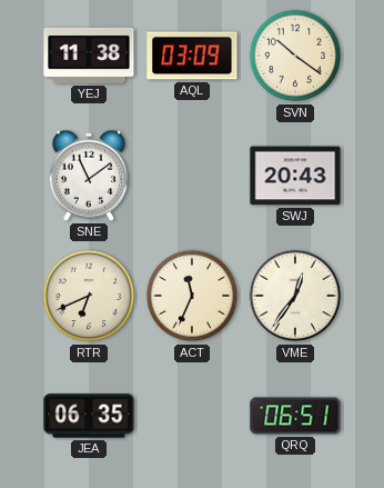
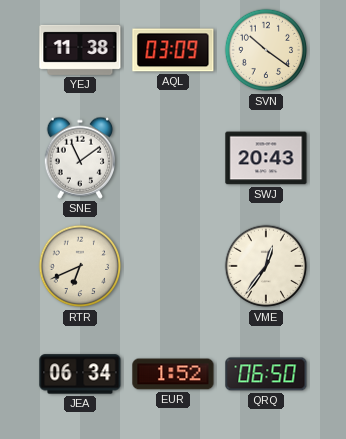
ACT: 11:34 -> none (192, 296)
JEA: 06:35 -> 06:34 (80, 374)
EUR: none -> 1:52 (173, 374)
QRQ: 06:51 -> 06:50 (266, 374)
